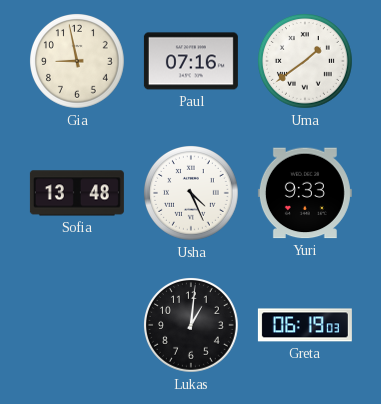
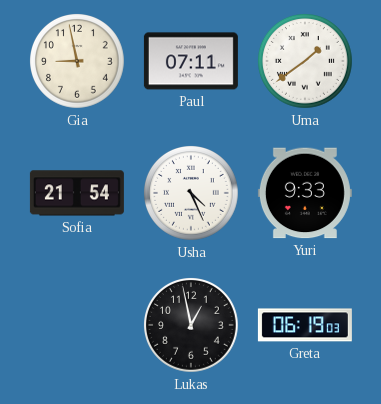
Paul: 07:16 -> 07:11 (191, 61)
Sofia: 13:48 -> 21:54 (77, 193)
Lukas: 1:01 -> 12:58 (192, 326)
